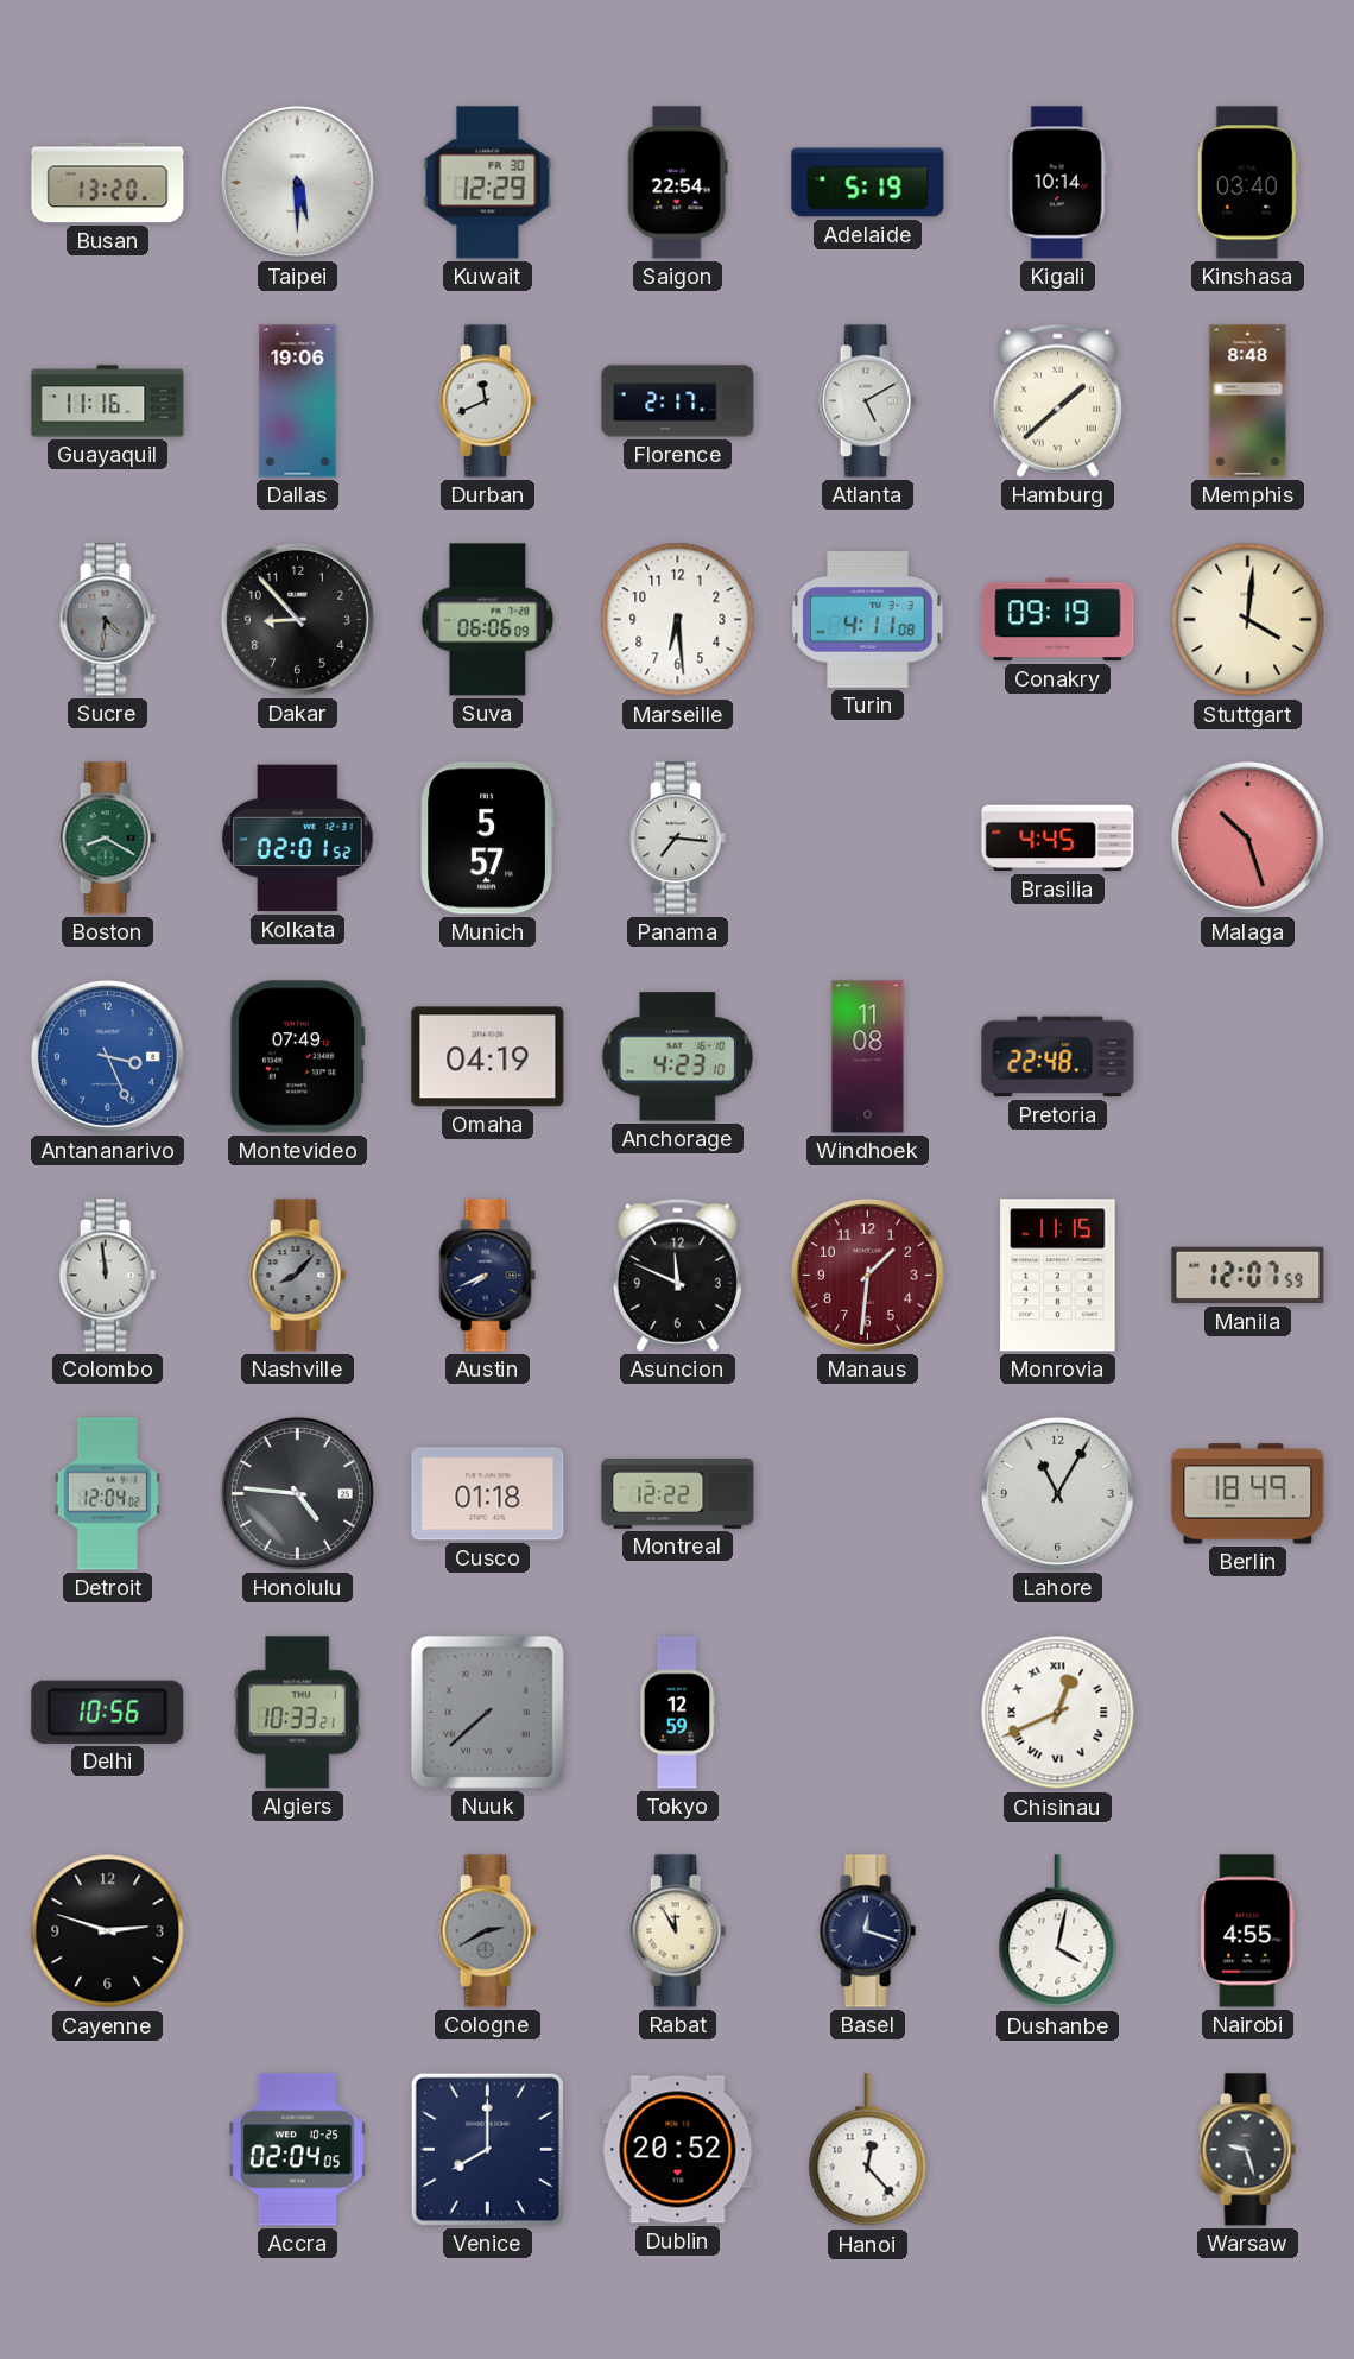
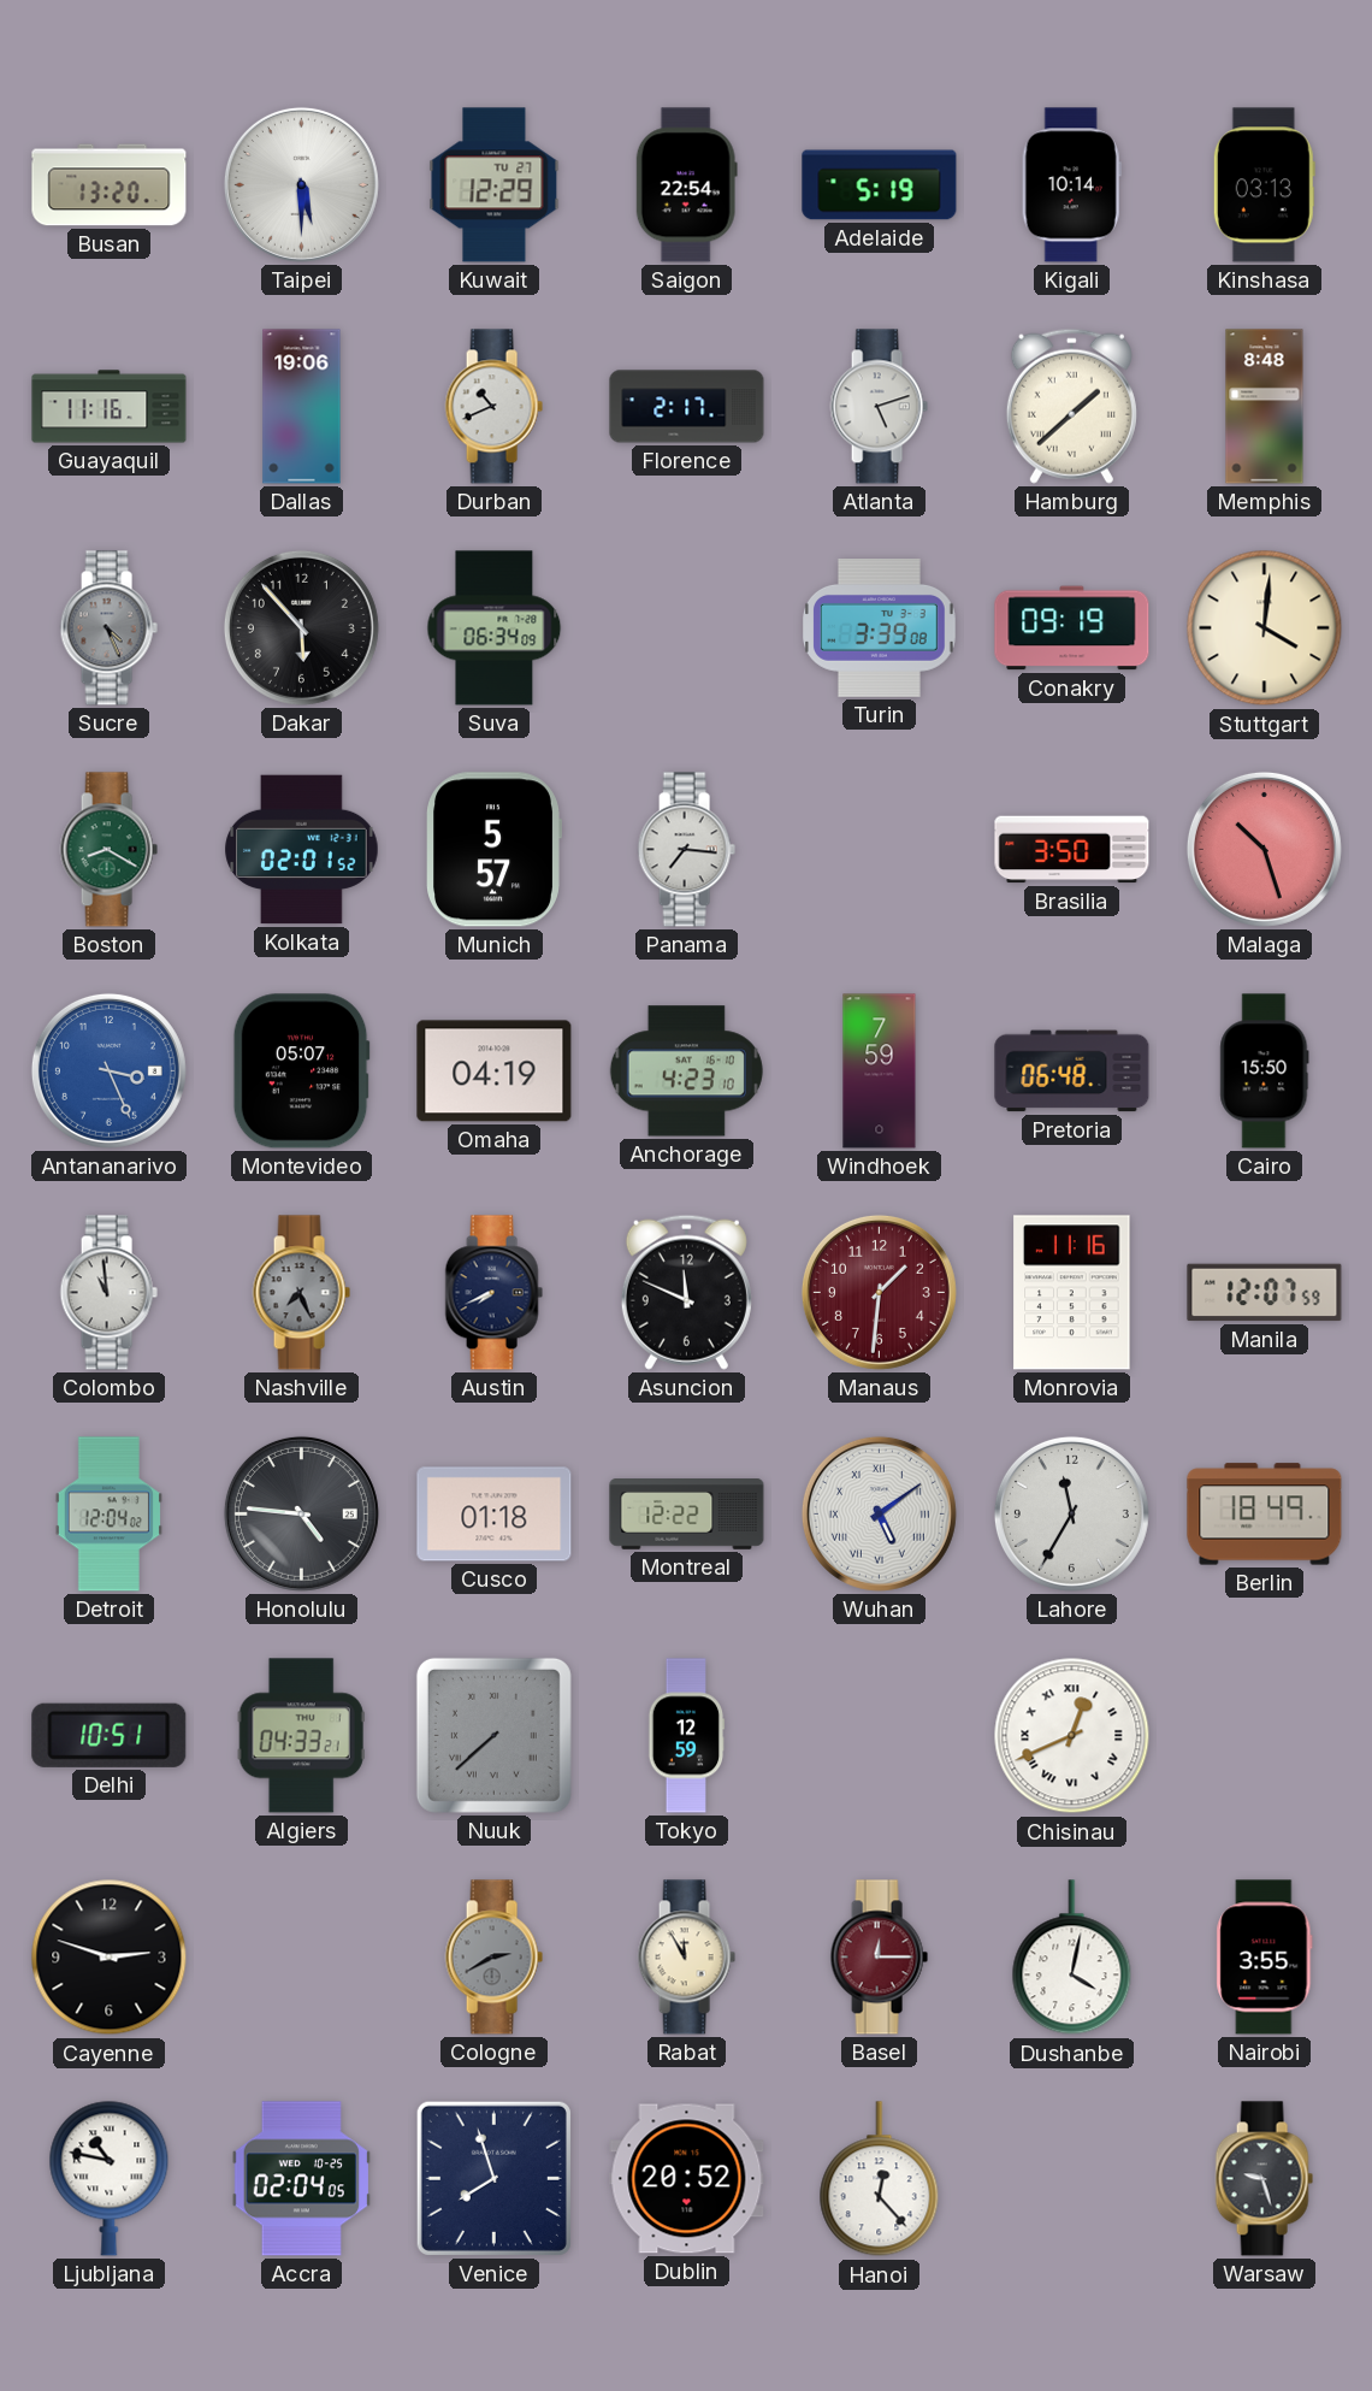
Kuwait date: FR 30 -> TU 27 (495, 185)
Kinshasa: 03:40 -> 03:13 (1264, 185)
Durban: 11:41 -> 10:41 (493, 407)
Atlanta: 5:10 -> 5:12 (879, 407)
Sucre: 4:31 -> 4:26 (108, 628)
Dakar: 8:53 -> 5:53 (301, 627)
Suva: 06:06 -> 06:34 (495, 628)
Marseille: 6:29 -> none (678, 620)
Turin: 4:11 -> 3:39 (880, 628)
Brasilia: 4:45 -> 3:50 (1072, 850)
Montevideo: 07:49 -> 05:07 (301, 1071)
Windhoek: 11:08 -> 7:59 (880, 1071)
Pretoria: 22:48 -> 06:48 (1072, 1071)
Cairo: none -> 15:50 (1265, 1071)
Colombo: 11:59 -> 10:59 (108, 1293)
Nashville: 8:07 -> 7:26 (301, 1293)
Monrovia: 11:15 -> 11:16 (1072, 1293)
Wuhan: none -> 5:09 (879, 1513)
Lahore: 11:05 -> 11:35 (1071, 1513)
Delhi: 10:56 -> 10:51 (110, 1735)
Algiers: 10:33 -> 04:33 (301, 1736)
Basel: 12:18 -> 12:15 (879, 1958)
Basel dial: navy -> burgundy (879, 1958)
Nairobi: 4:55 -> 3:55 (1265, 1958)
Ljubljana: none -> 10:47 (110, 2178)
Venice: 8:00 -> 7:57 (493, 2178)
